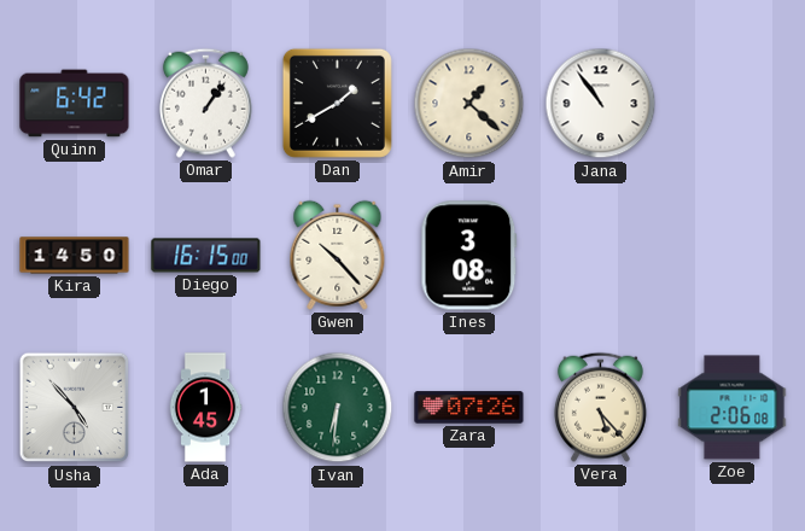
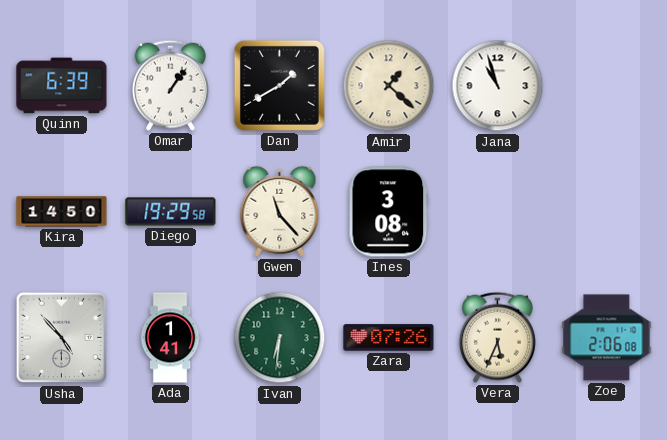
Quinn: 6:42 -> 6:39 (62, 86)
Jana: 10:54 -> 10:57 (498, 86)
Diego: 16:15 -> 19:29 (171, 212)
Gwen: 10:23 -> 11:23 (280, 211)
Ada: 1:45 -> 1:41 (170, 338)
Vera: 5:23 -> 5:34 (497, 337)
